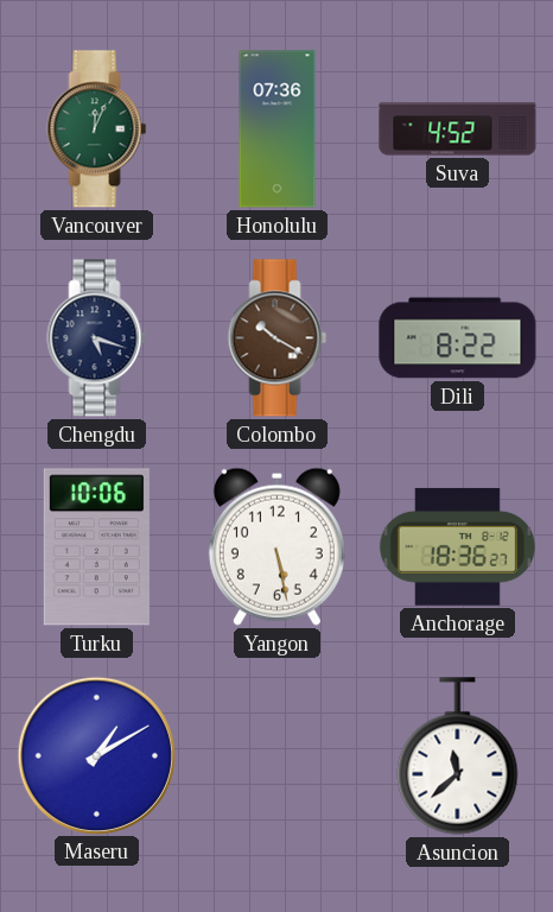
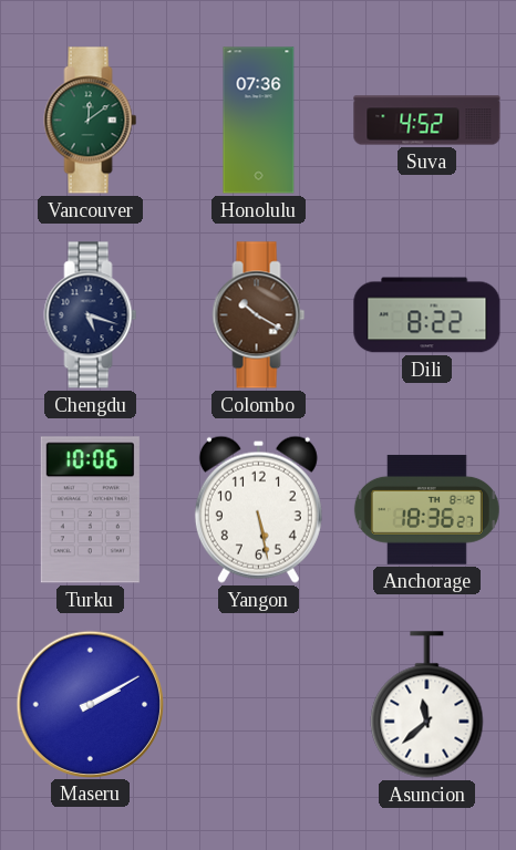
Vancouver: 12:04 -> 12:09 (91, 121)
Maseru: 1:10 -> 2:10 (90, 704)
